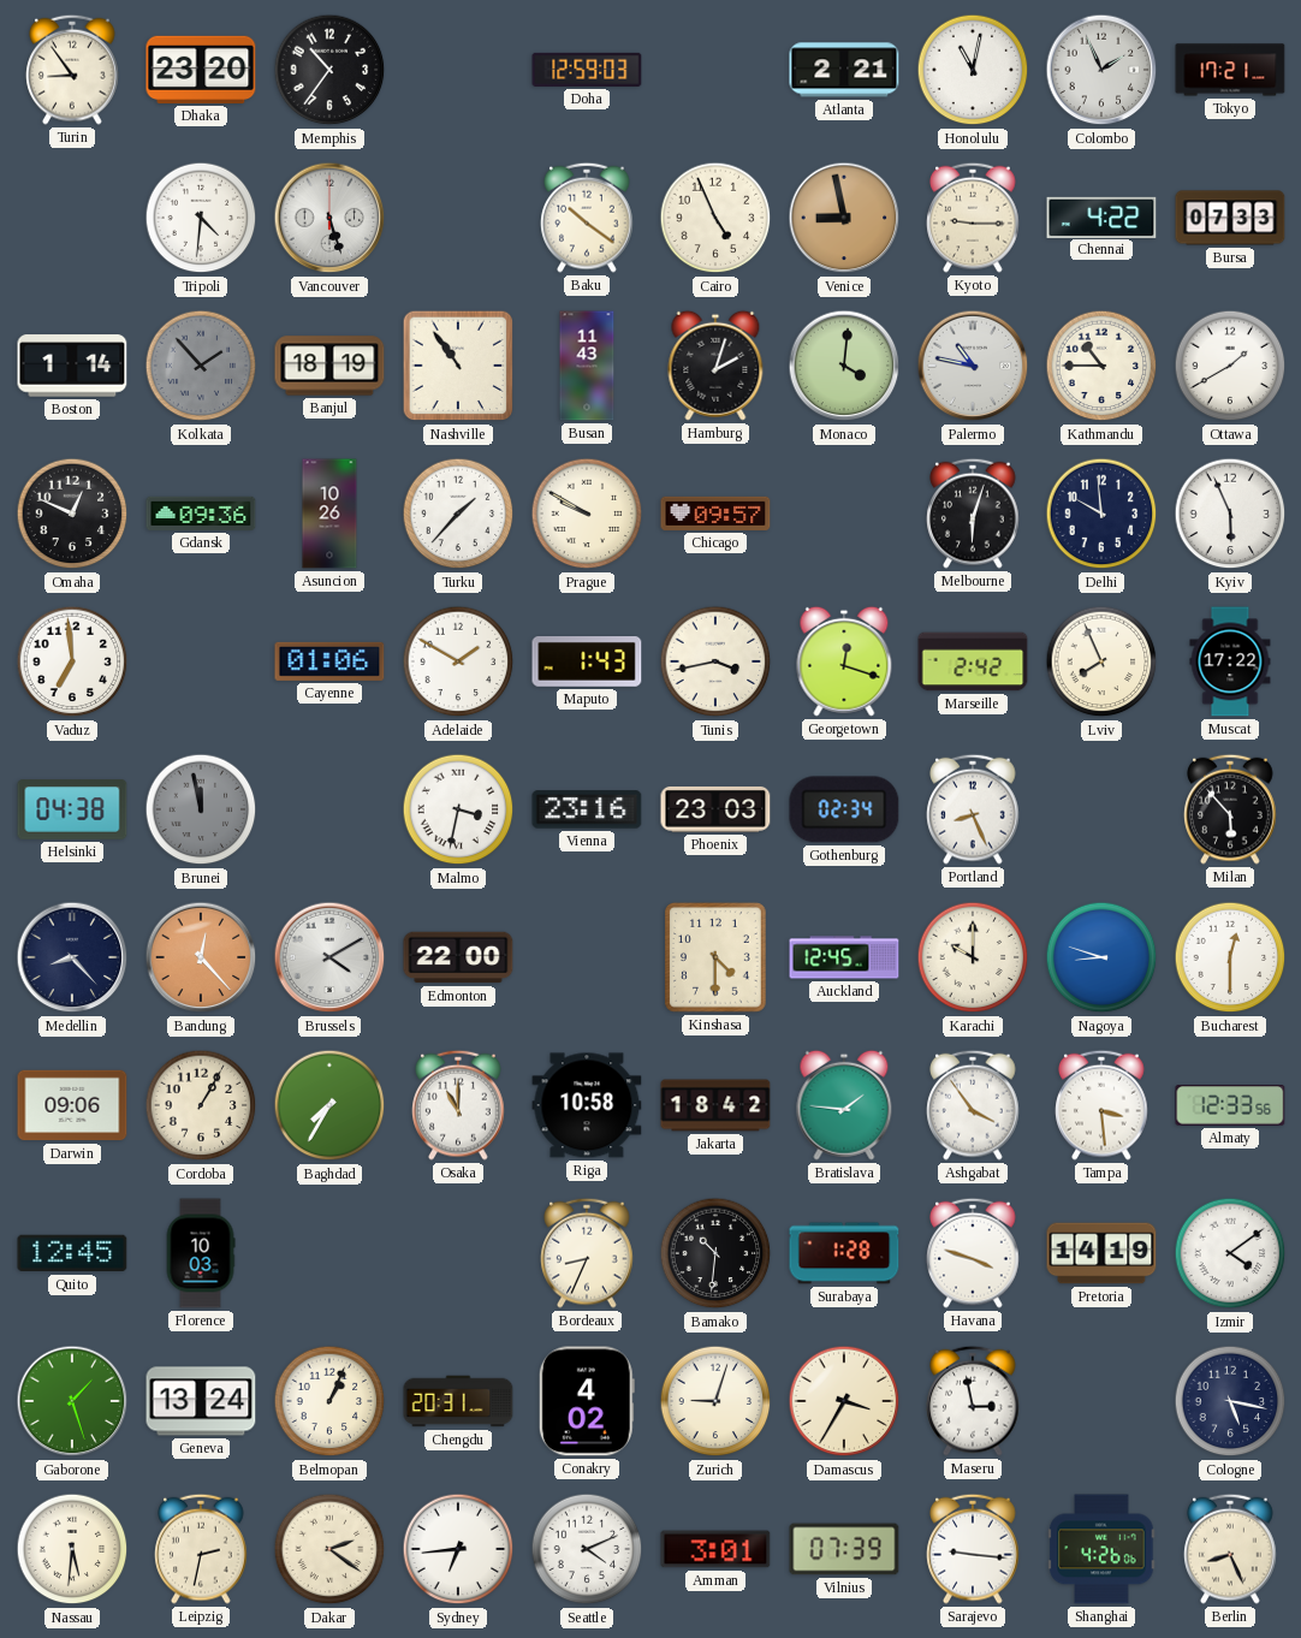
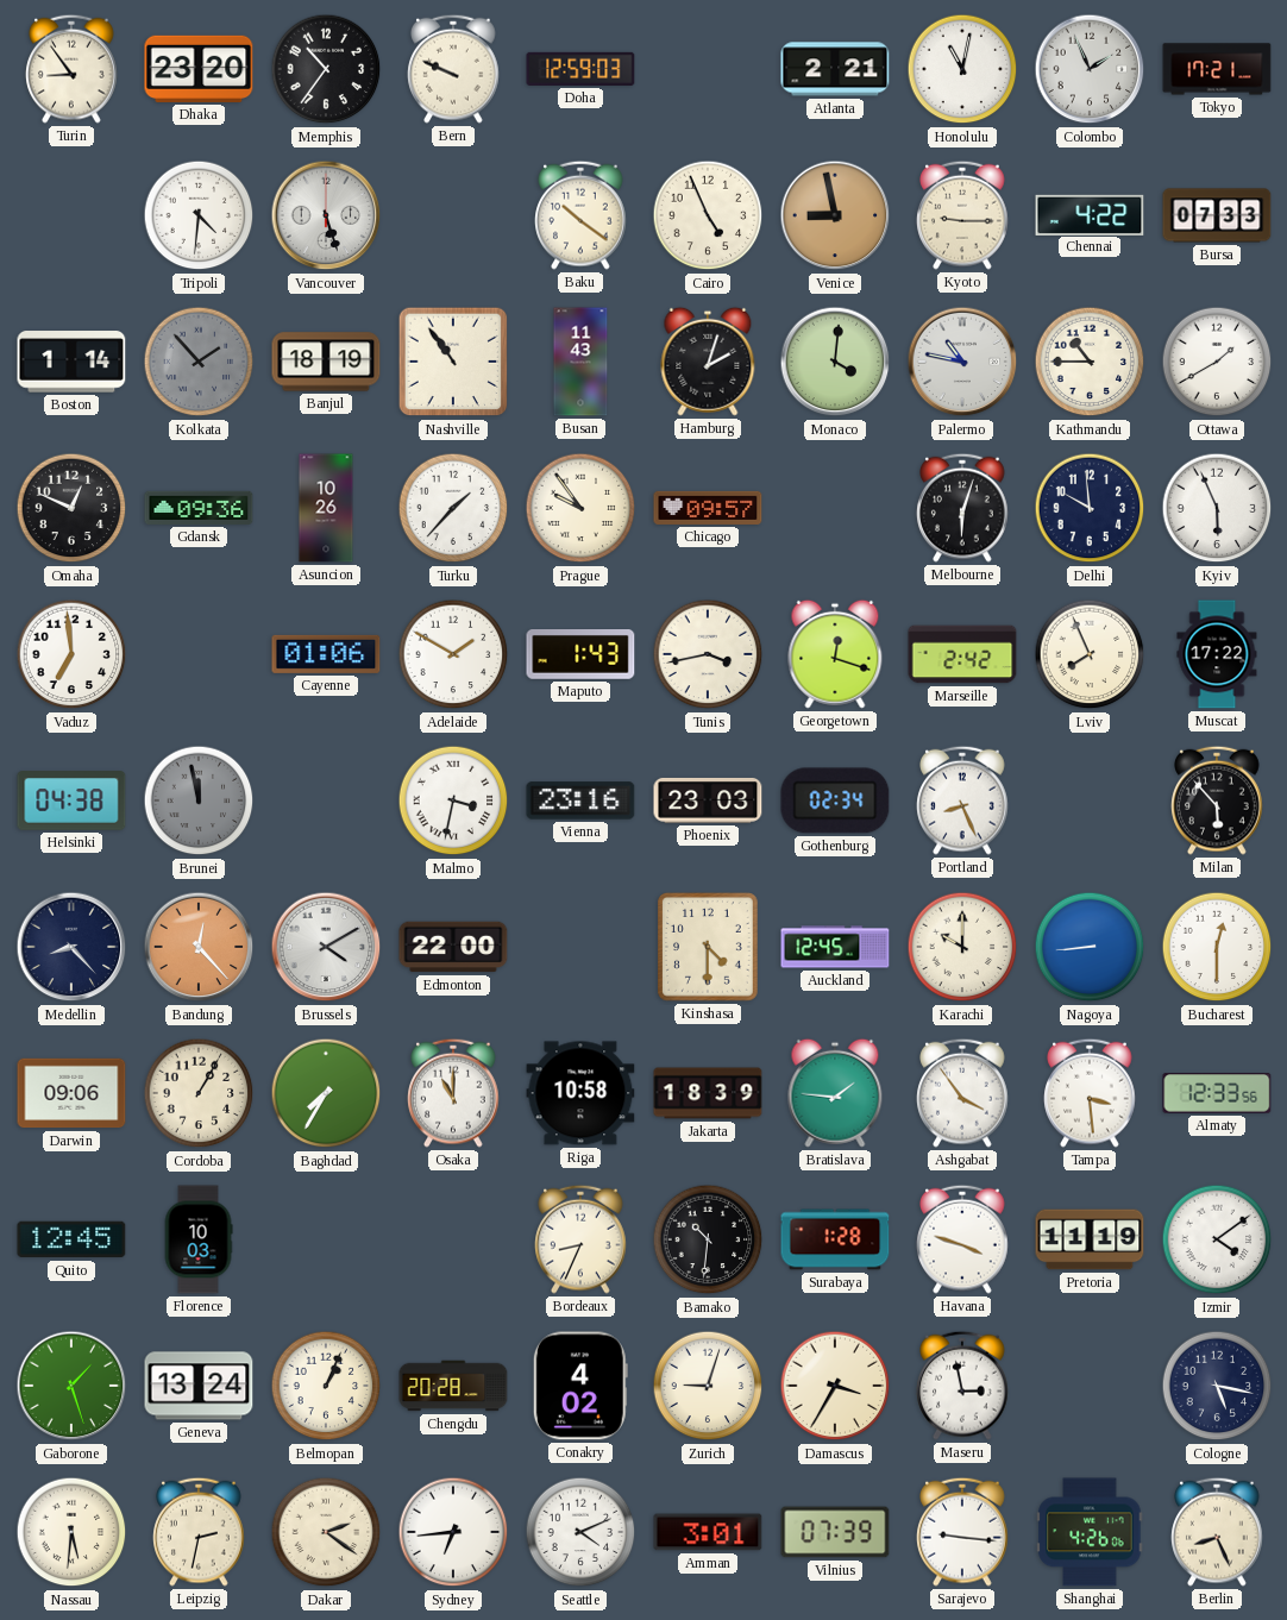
Bern: none -> 9:49 (453, 69)
Prague: 9:50 -> 9:54 (580, 508)
Nagoya: 8:48 -> 8:44 (1090, 947)
Jakarta: 18:42 -> 18:39 (708, 1093)
Pretoria: 14:19 -> 11:19 (1090, 1239)
Chengdu: 20:31 -> 20:28 (453, 1386)
